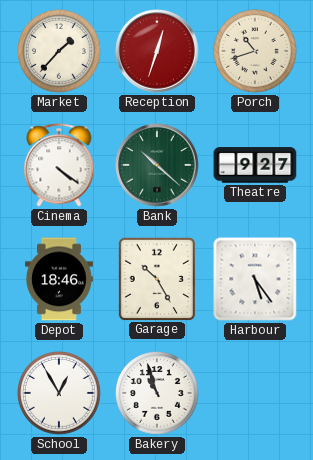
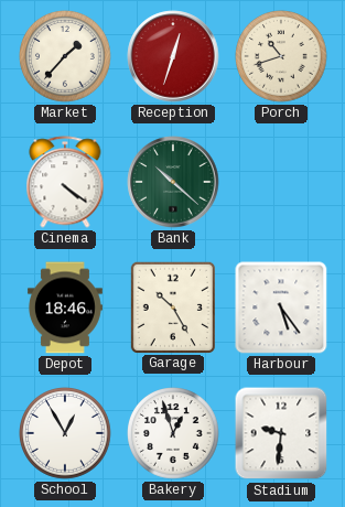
Theatre: 9:27 -> none (255, 165)
Bakery: 10:57 -> 12:57 (174, 434)
Stadium: none -> 9:31 (281, 433)
